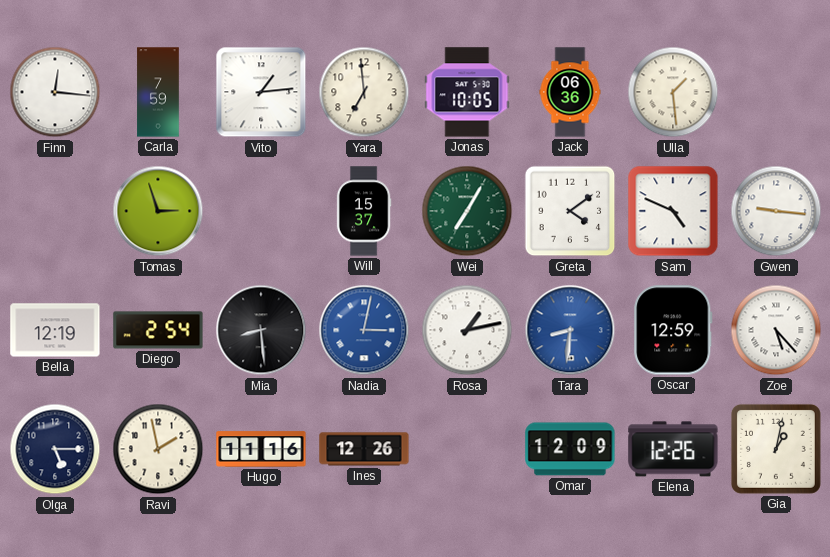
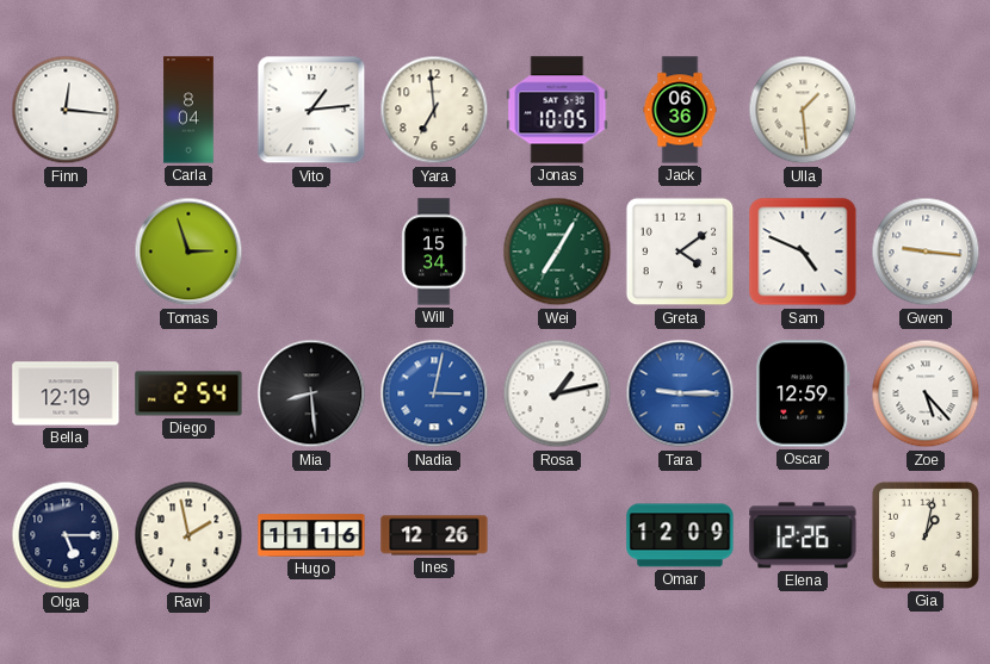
Carla: 7:59 -> 8:04 (188, 110)
Will: 15:37 -> 15:34 (434, 252)
Tara: 8:31 -> 9:15 (680, 393)
